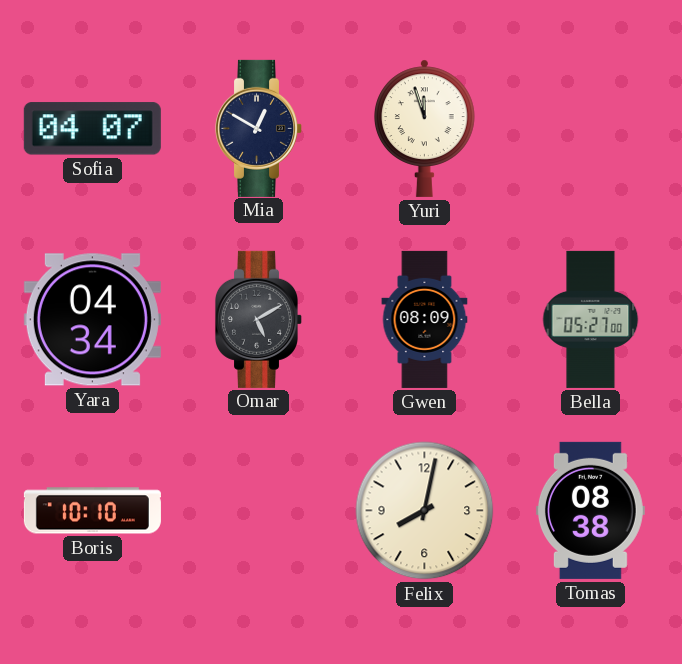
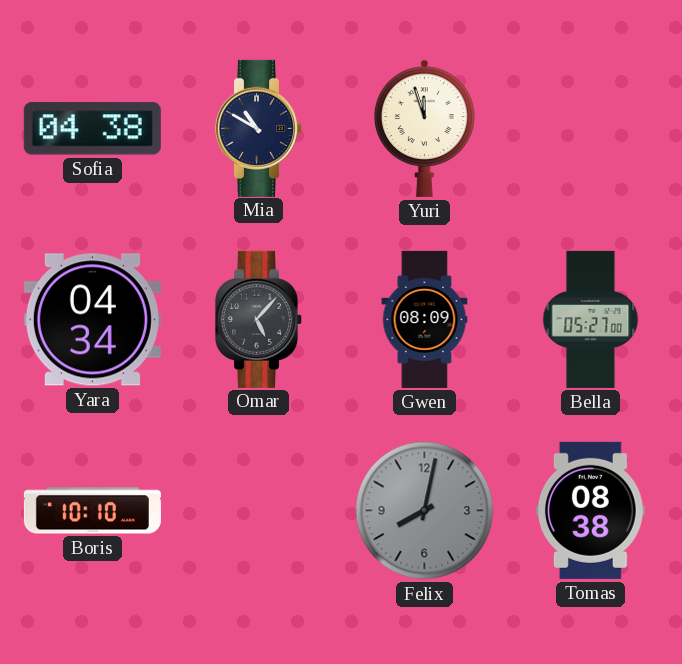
Sofia: 04:07 -> 04:38 (92, 129)
Mia: 12:50 -> 10:50 (258, 128)
Omar: 5:10 -> 5:07 (258, 319)
Felix dial: cream -> grey (425, 511)
